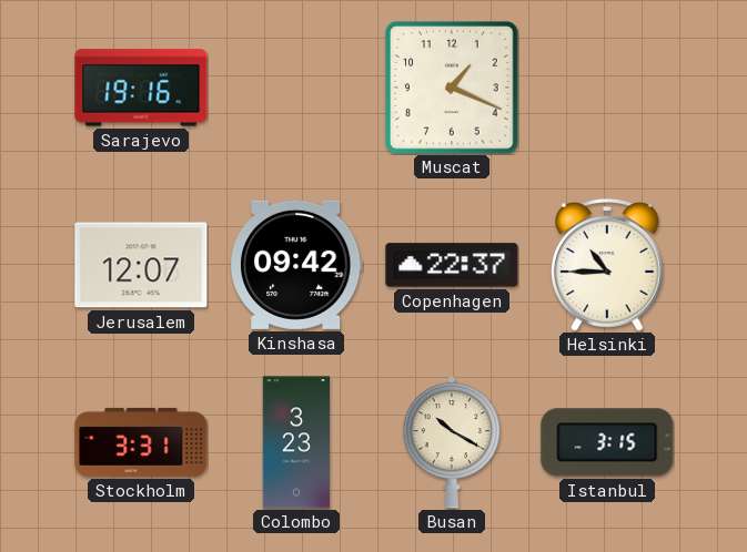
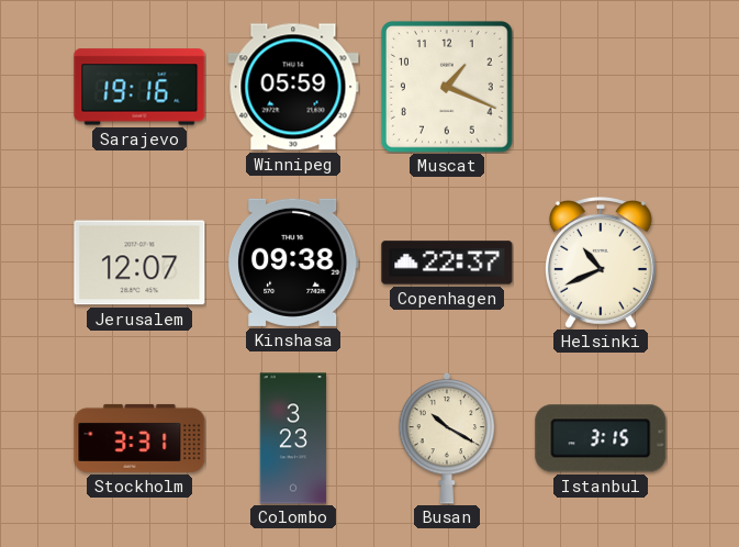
Winnipeg: none -> 05:59 (293, 87)
Kinshasa: 09:42 -> 09:38 (293, 263)
Helsinki: 10:45 -> 10:41 (601, 263)
